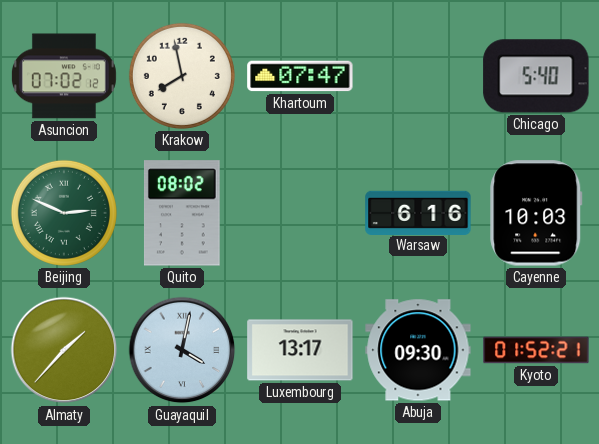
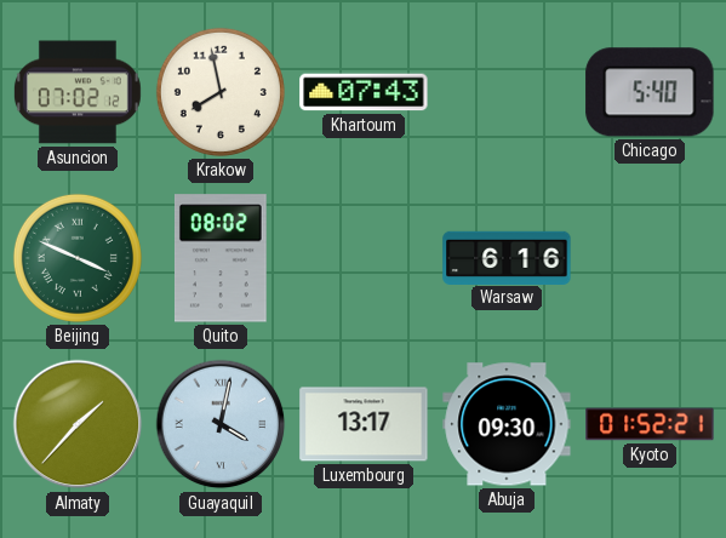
Khartoum: 07:47 -> 07:43 (364, 92)
Beijing: 2:49 -> 3:49 (78, 258)
Cayenne: 10:03 -> none (536, 213)
